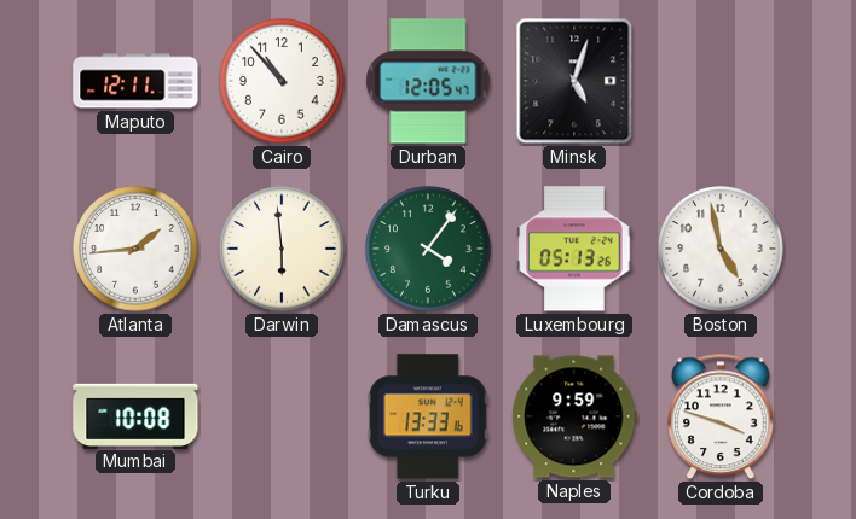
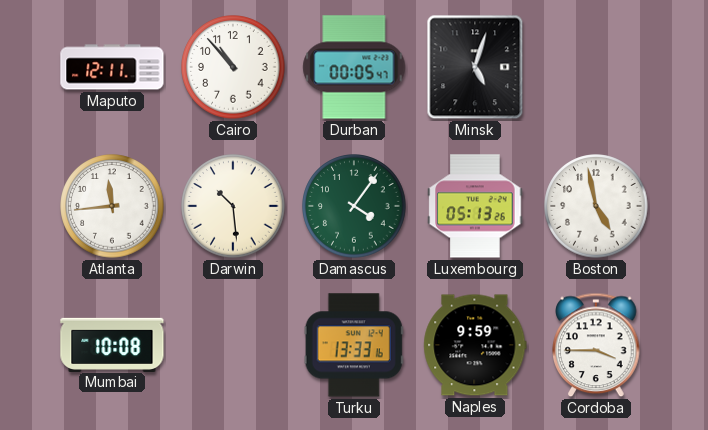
Durban: 12:05 -> 00:05 (354, 67)
Atlanta: 1:44 -> 11:44 (112, 206)
Darwin: 5:59 -> 10:29 (233, 206)
Cordoba: 3:48 -> 3:45 (596, 345)
